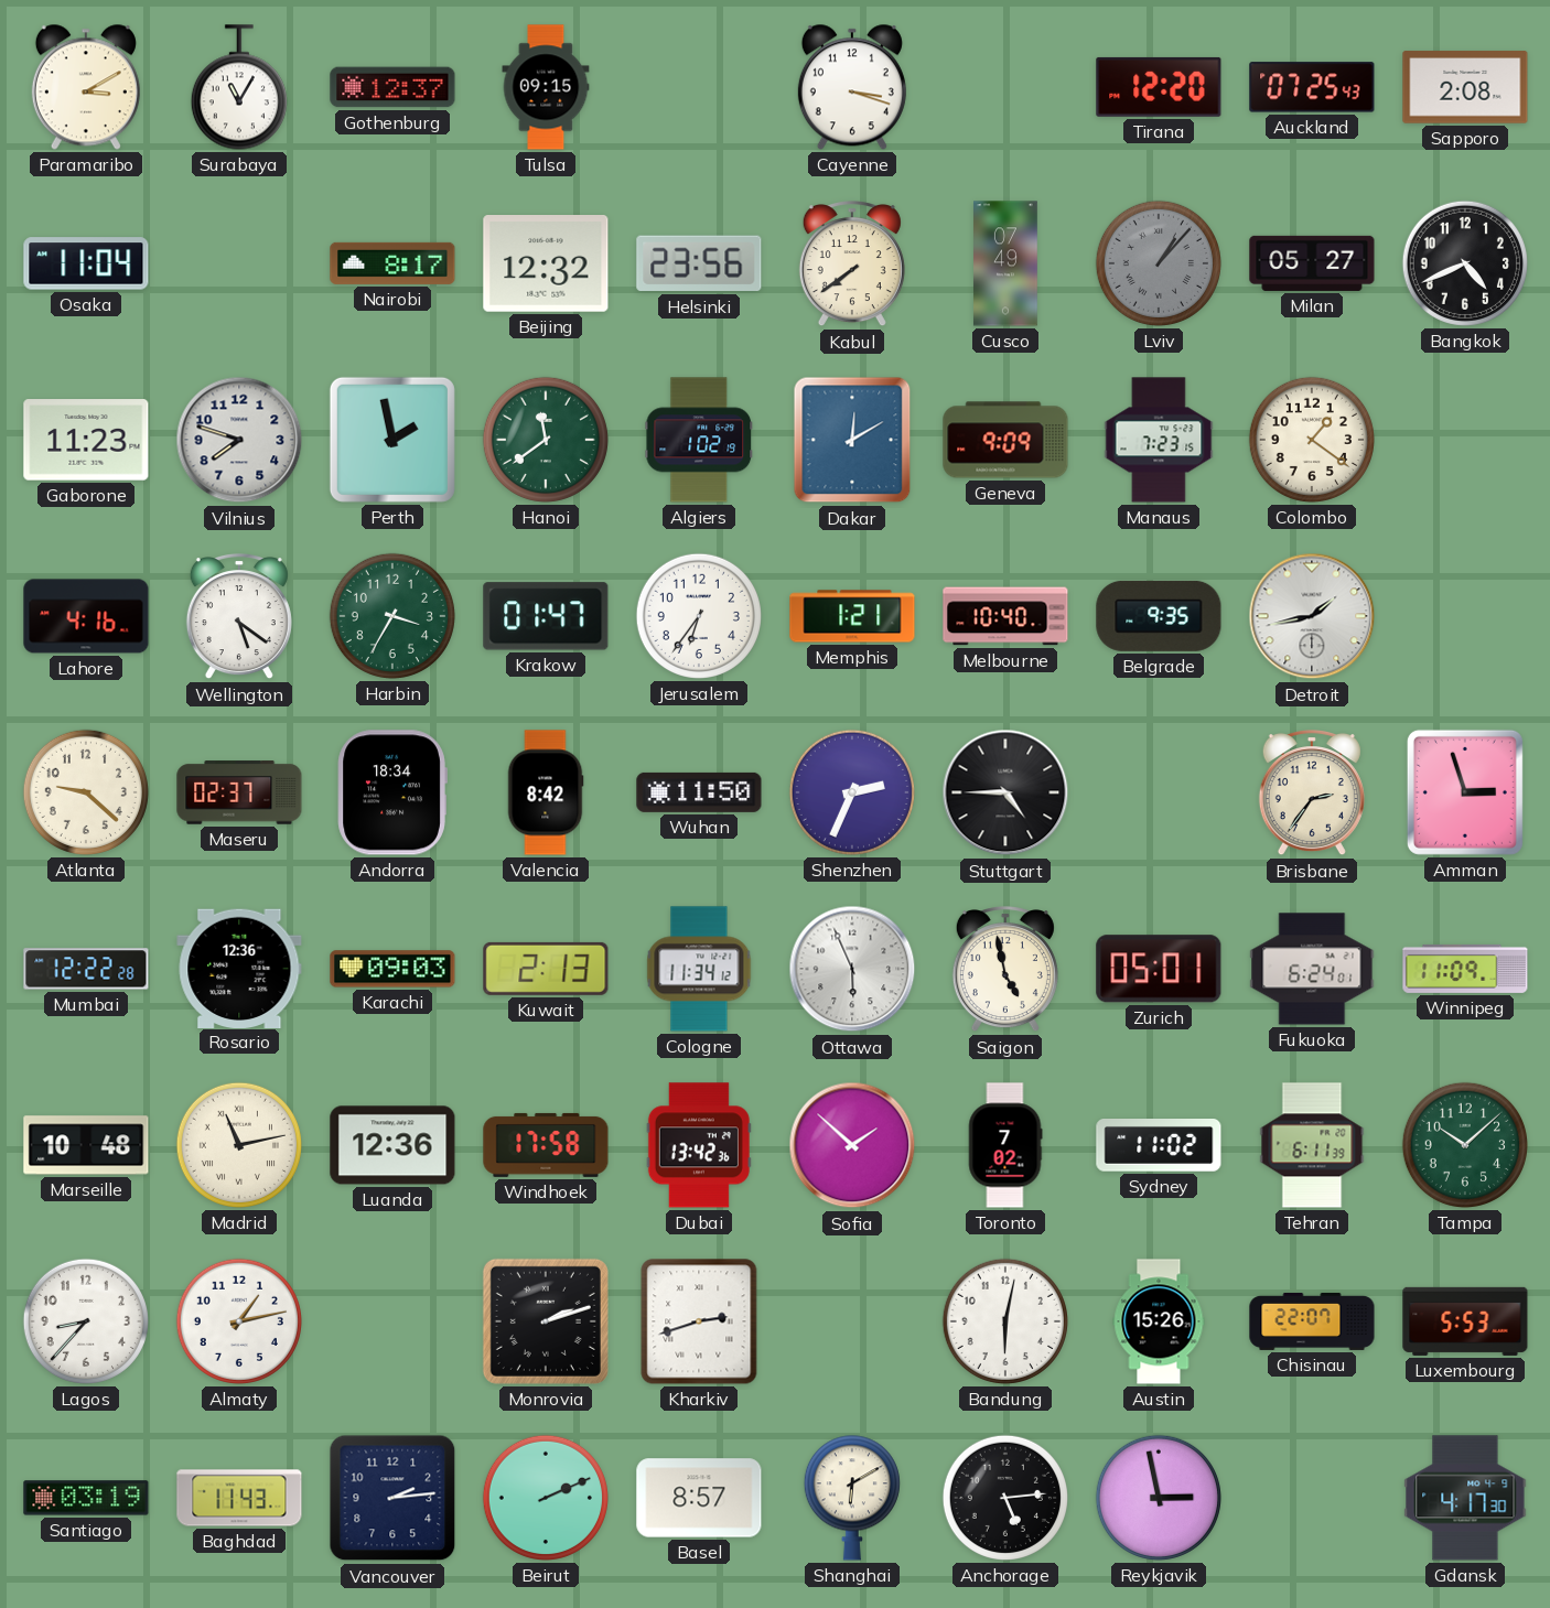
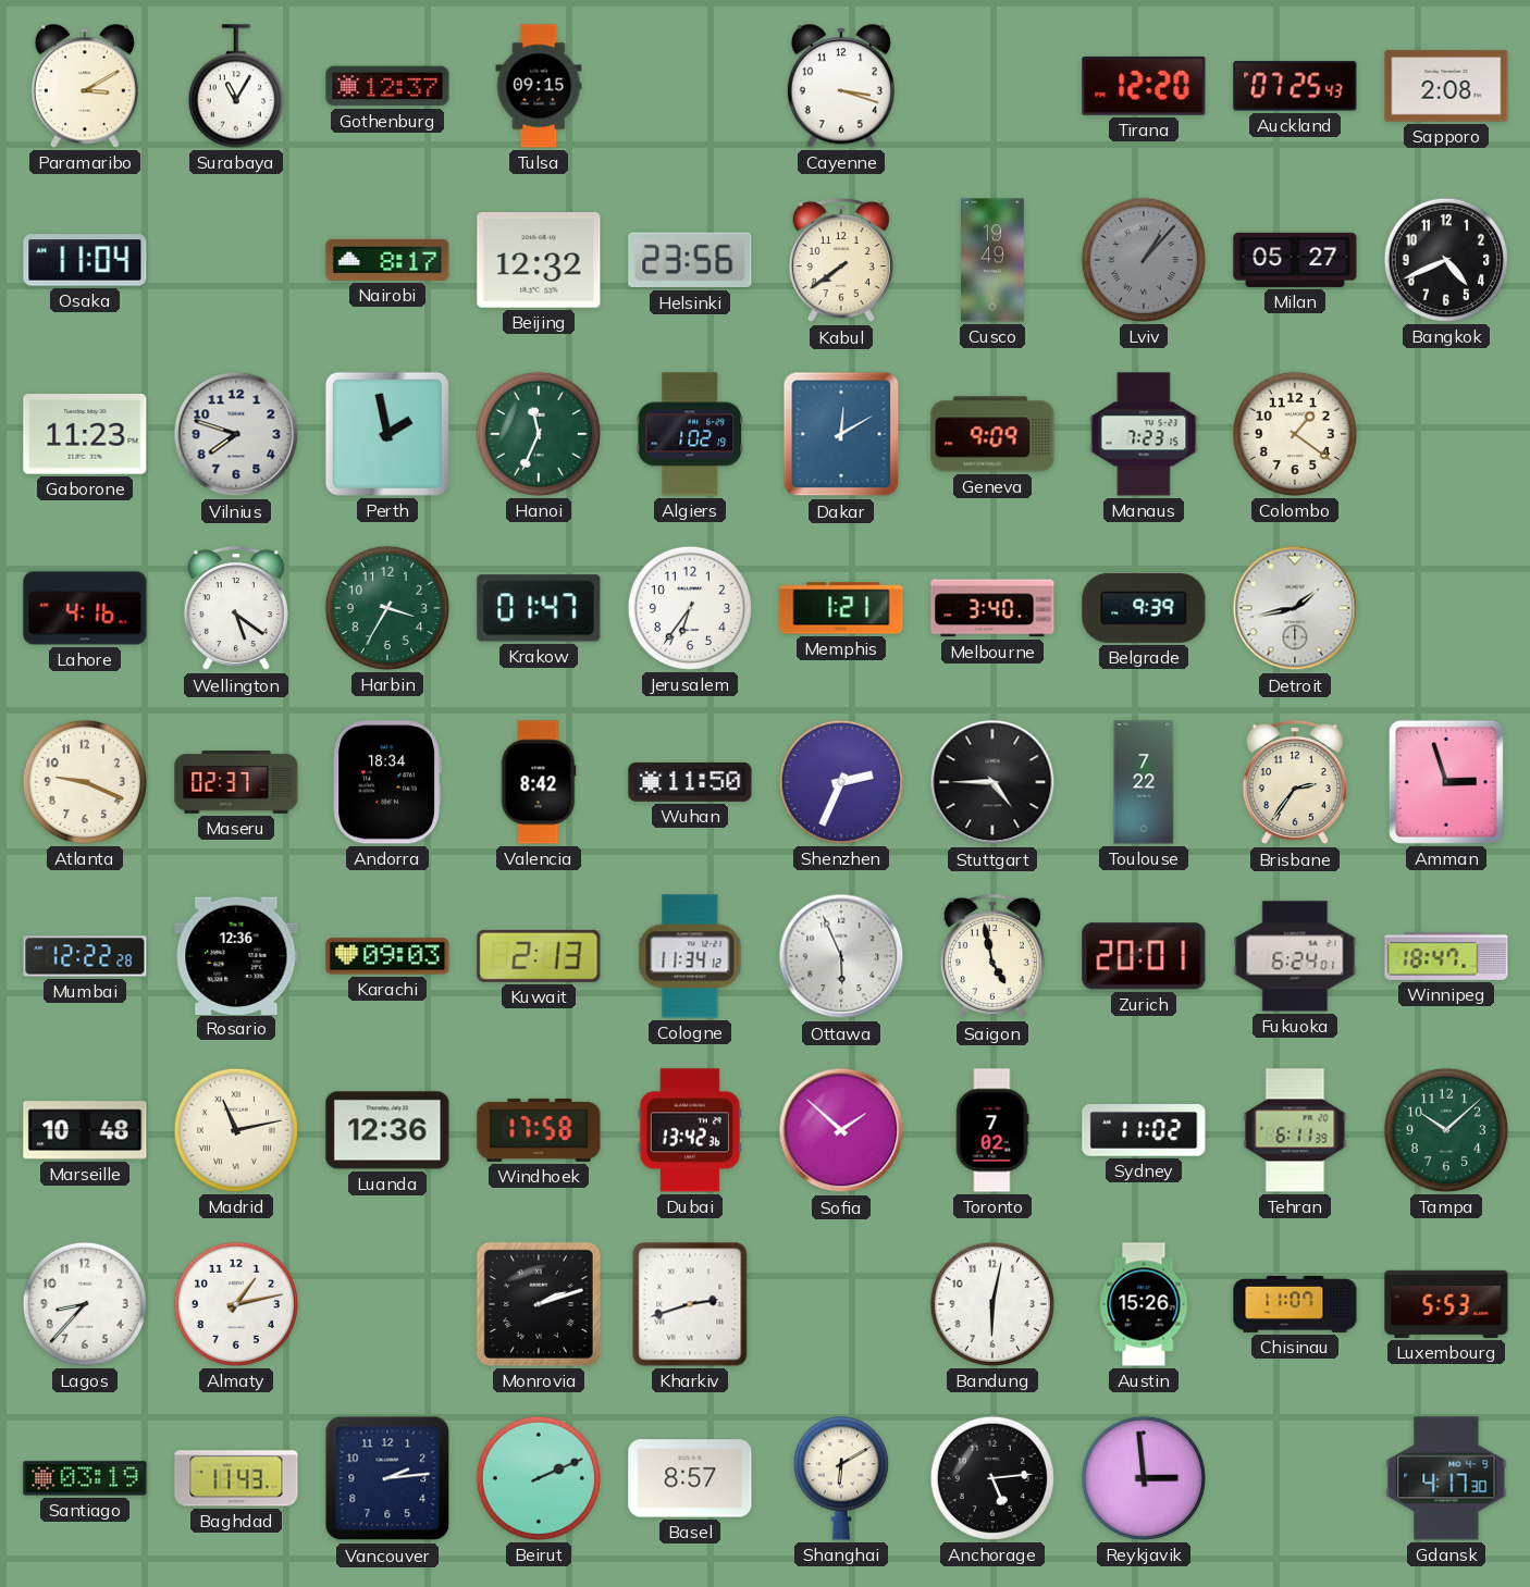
Cusco: 07:49 -> 19:49 (994, 260)
Hanoi: 11:39 -> 11:34 (539, 434)
Melbourne: 10:40 -> 3:40 (992, 608)
Belgrade: 9:35 -> 9:39 (1144, 608)
Atlanta: 9:22 -> 9:19 (85, 782)
Toulouse: none -> 7:22 (1144, 782)
Zurich: 05:01 -> 20:01 (1144, 956)
Winnipeg: 11:09 -> 18:47 (1446, 956)
Chisinau: 22:07 -> 11:07 (1295, 1304)
Reykjavik: 2:58 -> 2:59 (1144, 1478)
